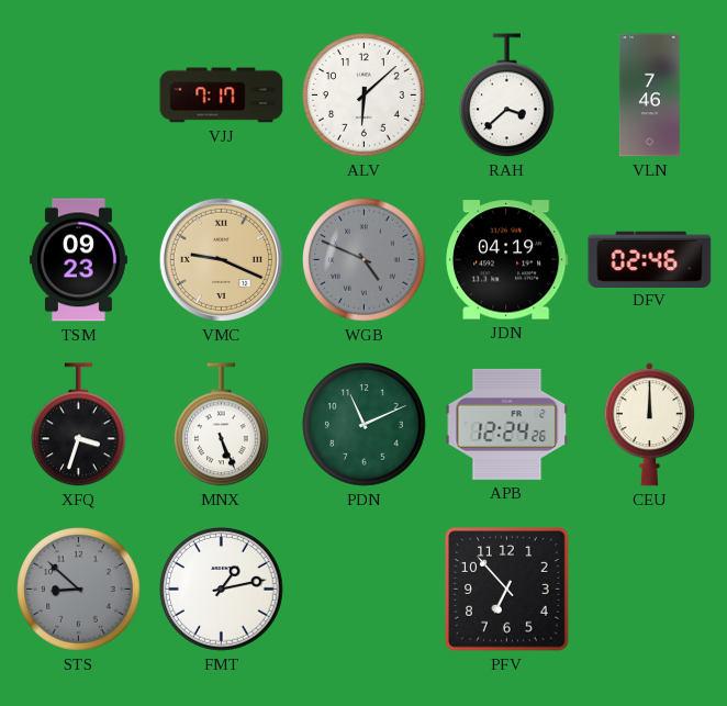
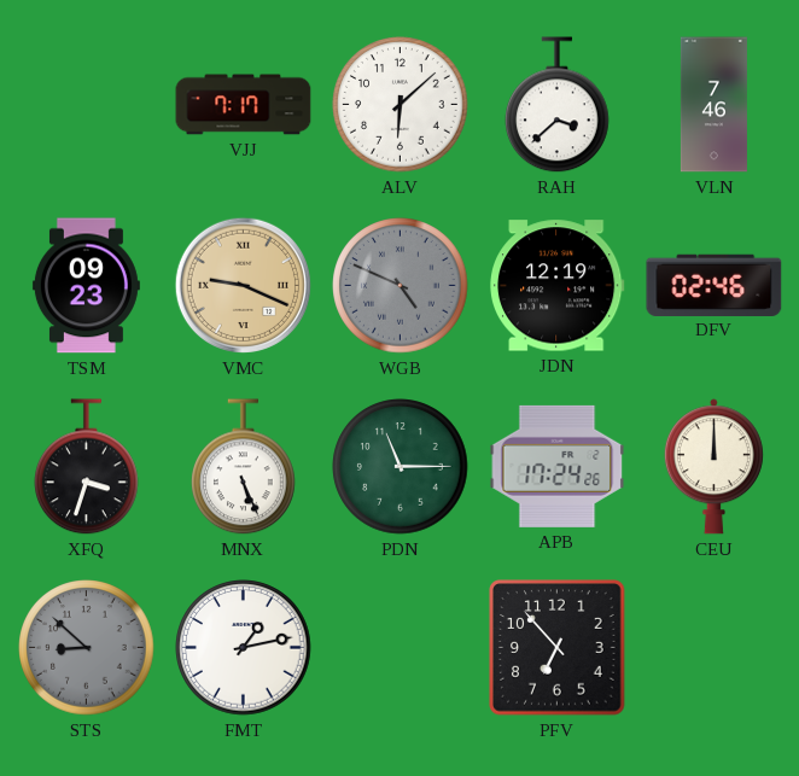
JDN: 04:19 -> 12:19 (558, 286)
PDN: 11:11 -> 11:15 (401, 467)
APB: 12:24 -> 17:24 (558, 466)
